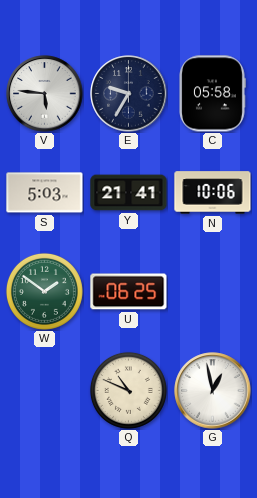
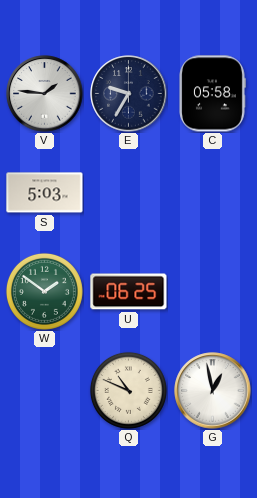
V: 5:46 -> 1:46 (45, 94)
Y: 21:41 -> none (129, 193)
N: 10:06 -> none (213, 193)
